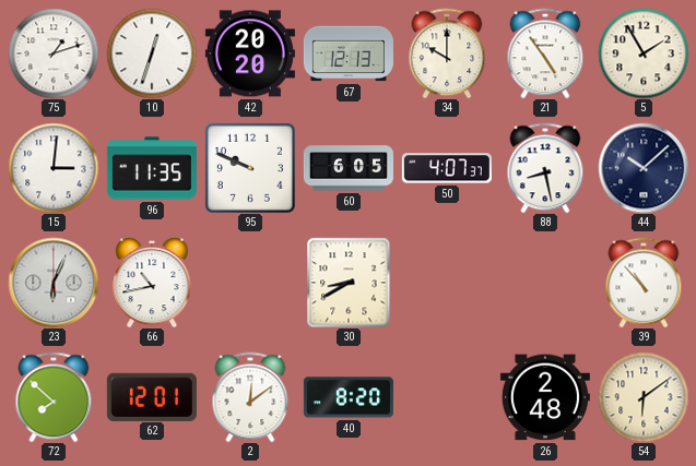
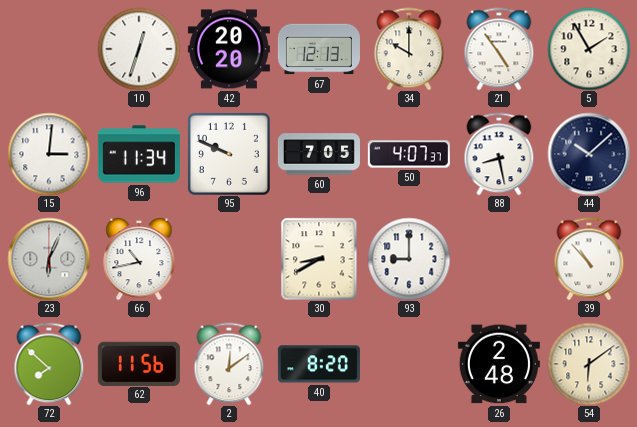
75: 1:12 -> none (54, 53)
96: 11:35 -> 11:34 (139, 154)
60: 6:05 -> 7:05 (319, 154)
93: none -> 9:00 (409, 259)
62: 12:01 -> 11:56 (139, 363)
